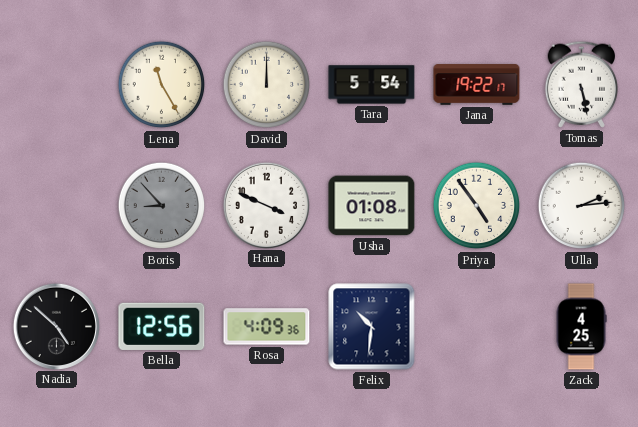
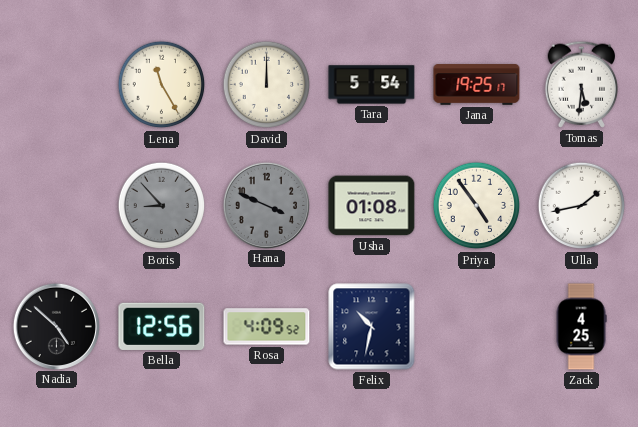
Jana: 19:22 -> 19:25 (477, 85)
Tomas: 5:28 -> 5:31 (582, 84)
Hana dial: white -> grey (266, 205)
Ulla: 2:14 -> 1:43 (582, 206)
Rosa: 4:09:36 -> 4:09:52 (267, 327)
Felix: 10:31 -> 10:32 (372, 327)
